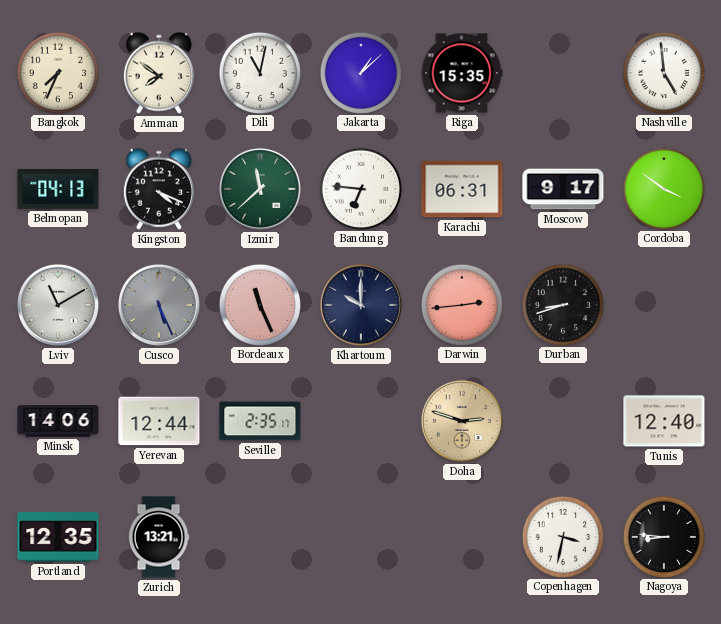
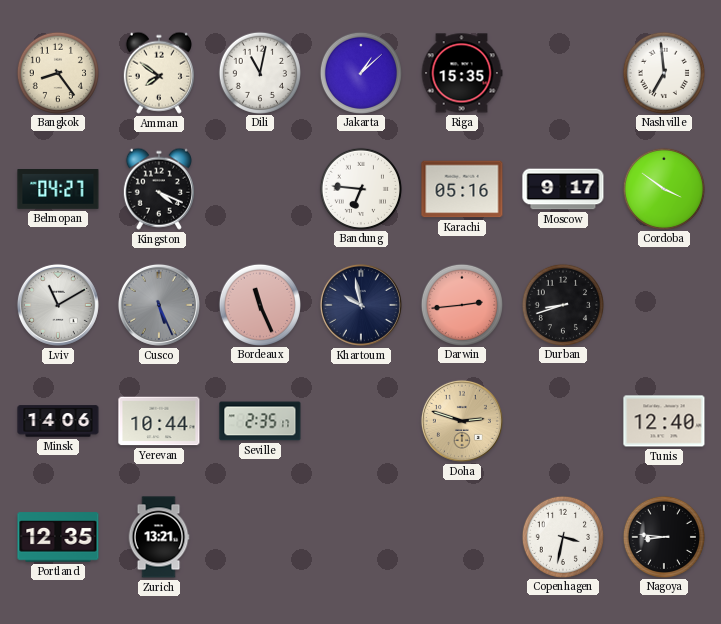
Bangkok: 7:34 -> 8:24 (57, 72)
Nashville: 4:59 -> 6:59 (663, 72)
Belmopan: 04:13 -> 04:27 (58, 190)
Izmir: 11:38 -> none (260, 189)
Karachi: 06:31 -> 05:16 (462, 189)
Khartoum: 10:00 -> 9:58 (361, 305)
Yerevan: 12:44 -> 10:44 (159, 421)
